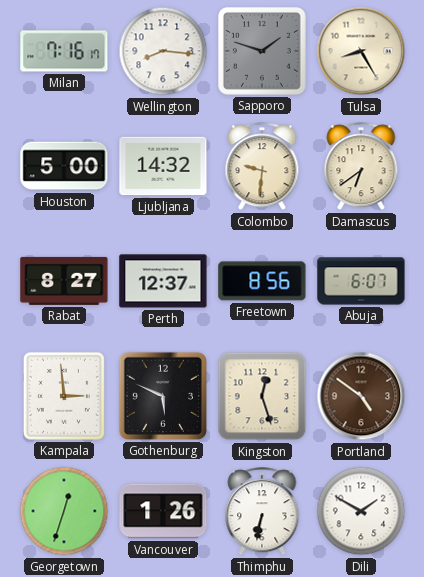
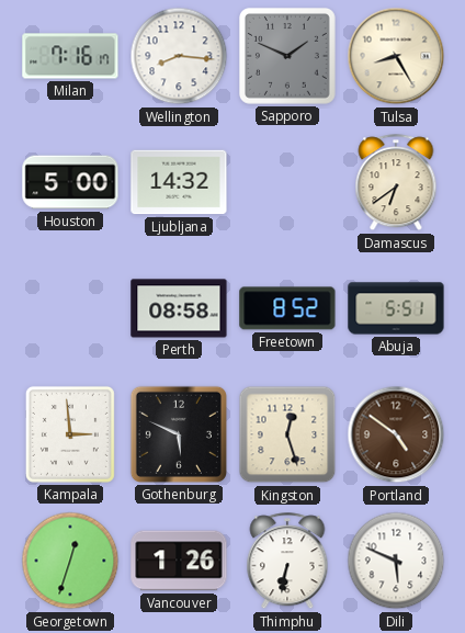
Sapporo: 1:48 -> 1:49 (287, 56)
Colombo: 9:31 -> none (262, 167)
Rabat: 8:27 -> none (64, 281)
Perth: 12:37 -> 08:58 (179, 308)
Freetown: 8:56 -> 8:52 (287, 308)
Abuja: 6:07 -> 5:51 (396, 308)
Dili: 1:50 -> 5:49 (396, 561)
